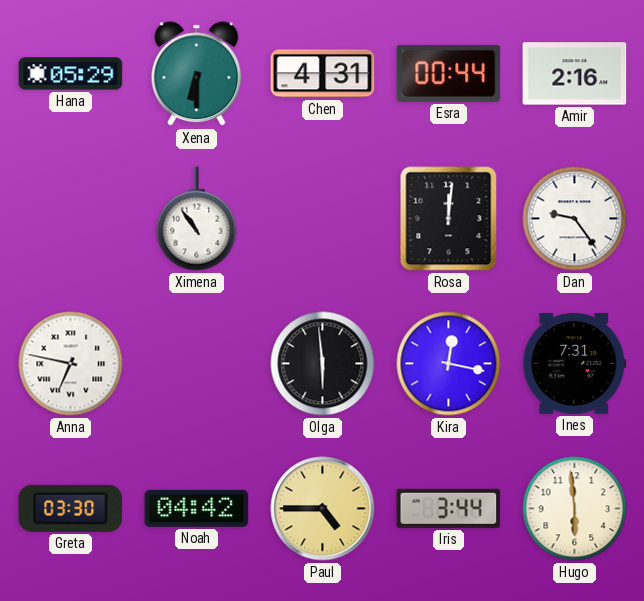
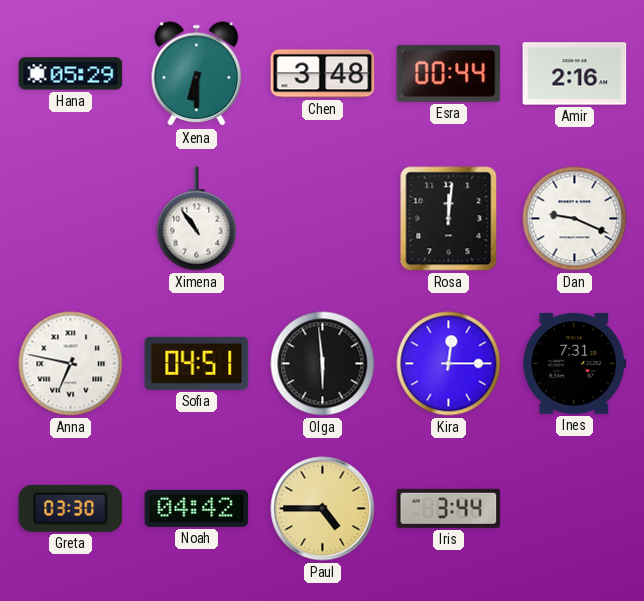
Chen: 4:31 -> 3:48 (323, 74)
Dan: 9:24 -> 9:19 (575, 219)
Sofia: none -> 04:51 (197, 363)
Kira: 12:17 -> 12:15 (449, 364)
Hugo: 5:59 -> none (575, 509)
